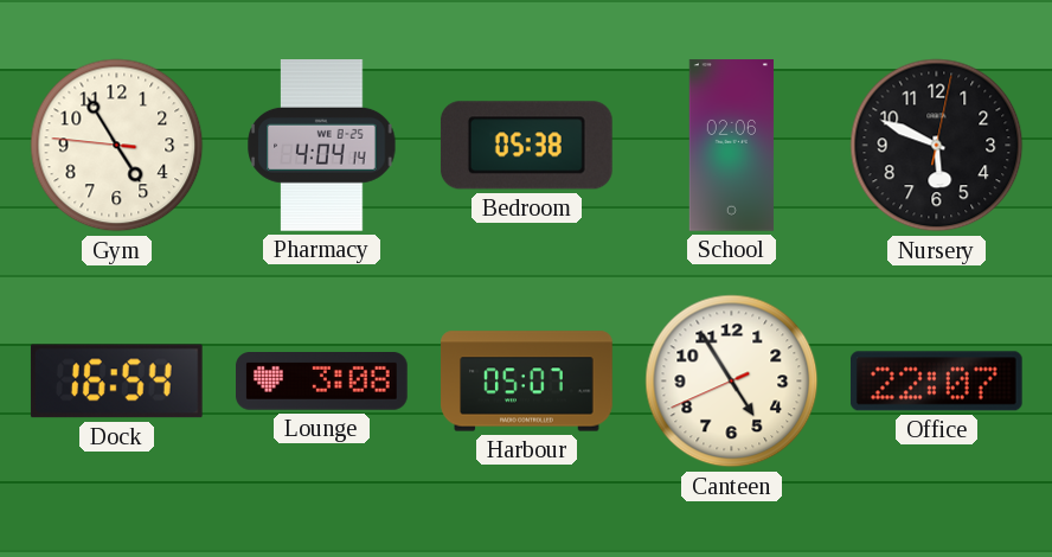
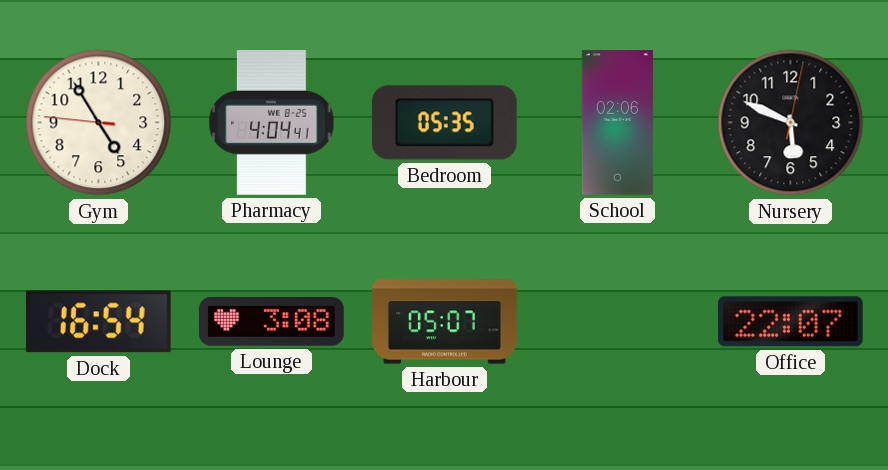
Pharmacy: 4:04:14 -> 4:04:41 (272, 123)
Bedroom: 05:38 -> 05:35 (444, 123)
Canteen: 4:54 -> none (732, 382)
